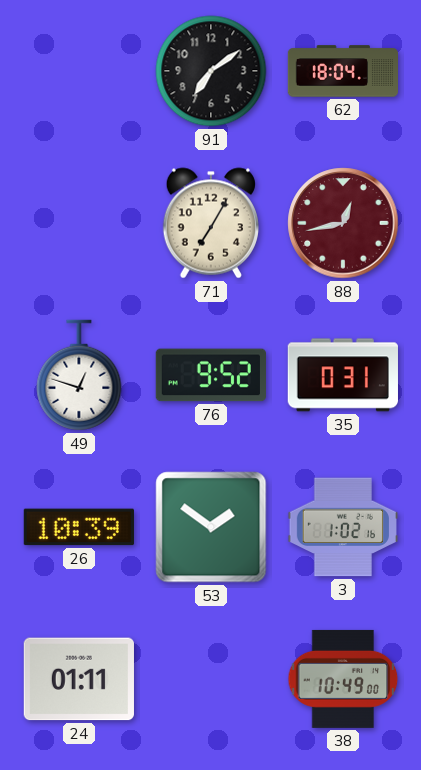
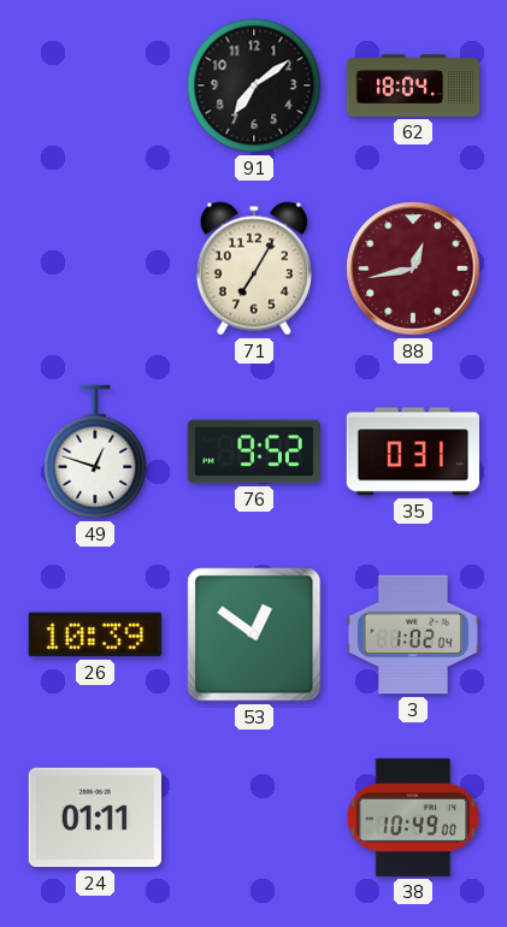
53: 1:51 -> 12:51 (254, 634)
3: 1:02:16 -> 1:02:04 (412, 634)
